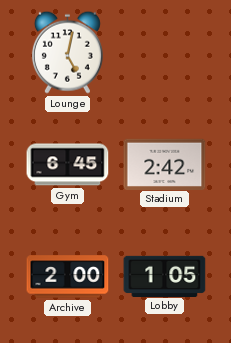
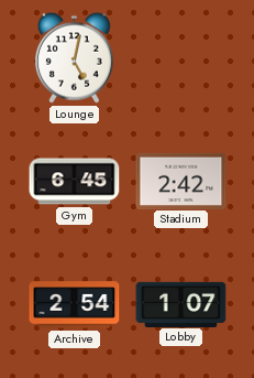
Archive: 2:00 -> 2:54 (75, 305)
Lobby: 1:05 -> 1:07 (181, 304)
